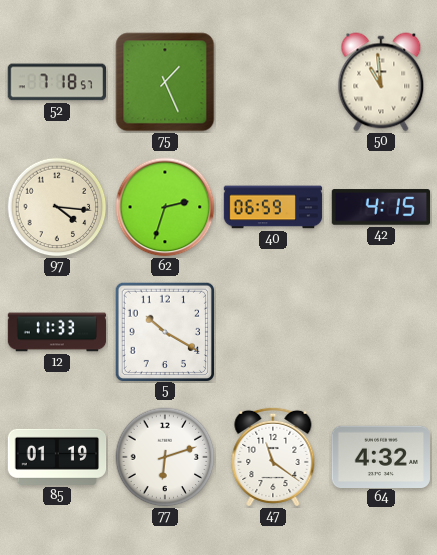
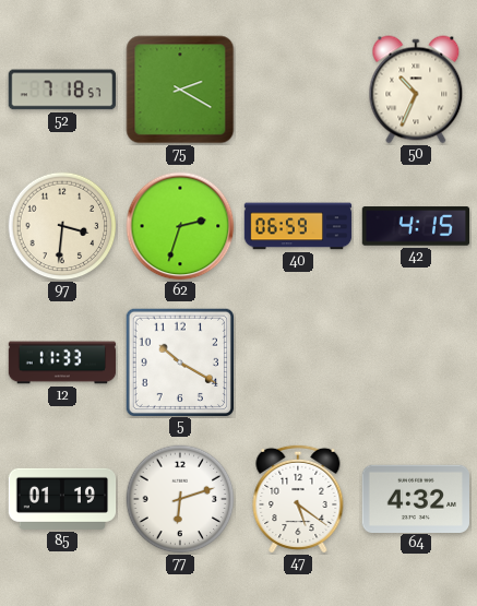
75: 1:26 -> 2:20 (180, 90)
50: 10:59 -> 10:34 (416, 90)
97: 4:16 -> 3:31 (62, 226)
47: 11:21 -> 5:21 (298, 498)
